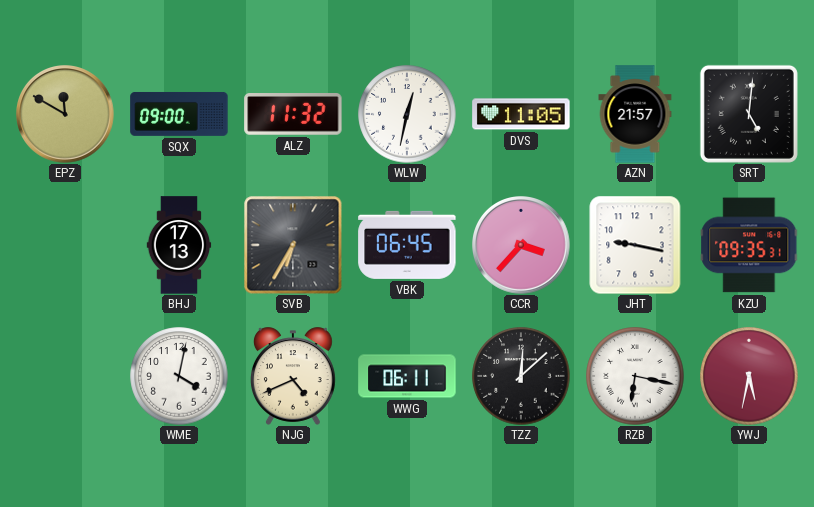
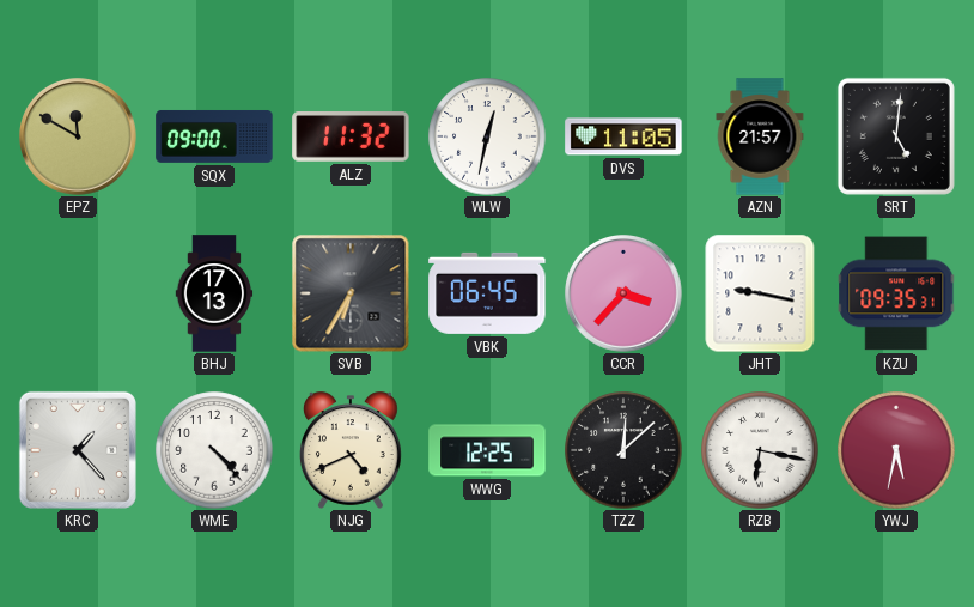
KRC: none -> 1:23 (78, 450)
WME: 4:02 -> 4:23 (214, 450)
WWG: 06:11 -> 12:25 (487, 450)
